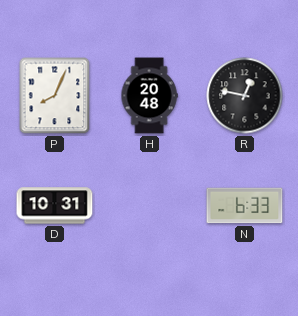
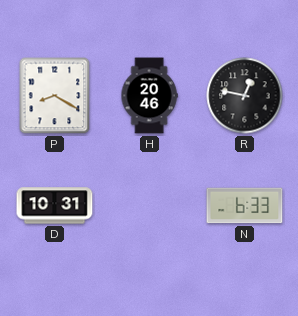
P: 8:04 -> 8:20 (55, 96)
H: 20:48 -> 20:46 (149, 96)
